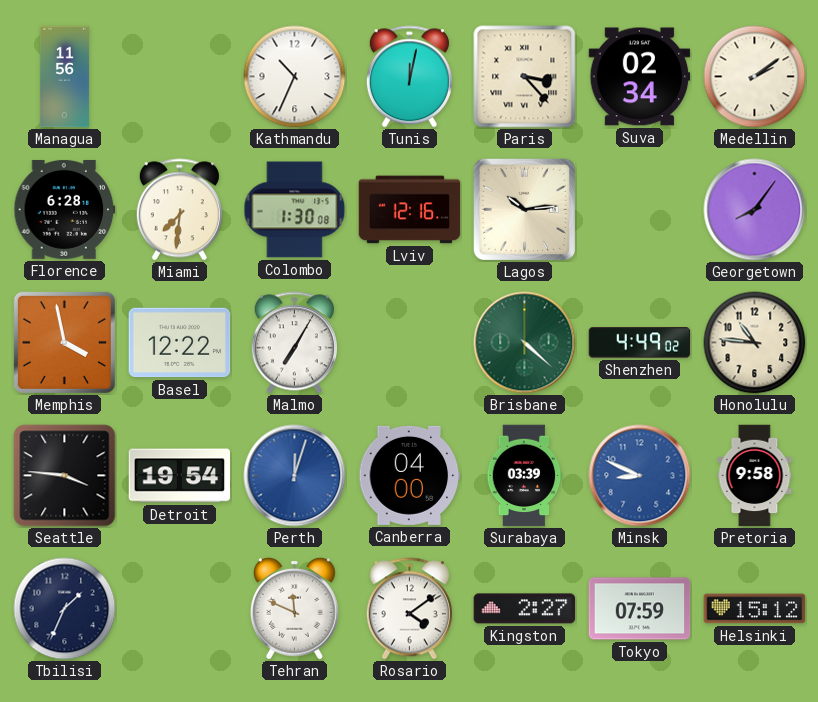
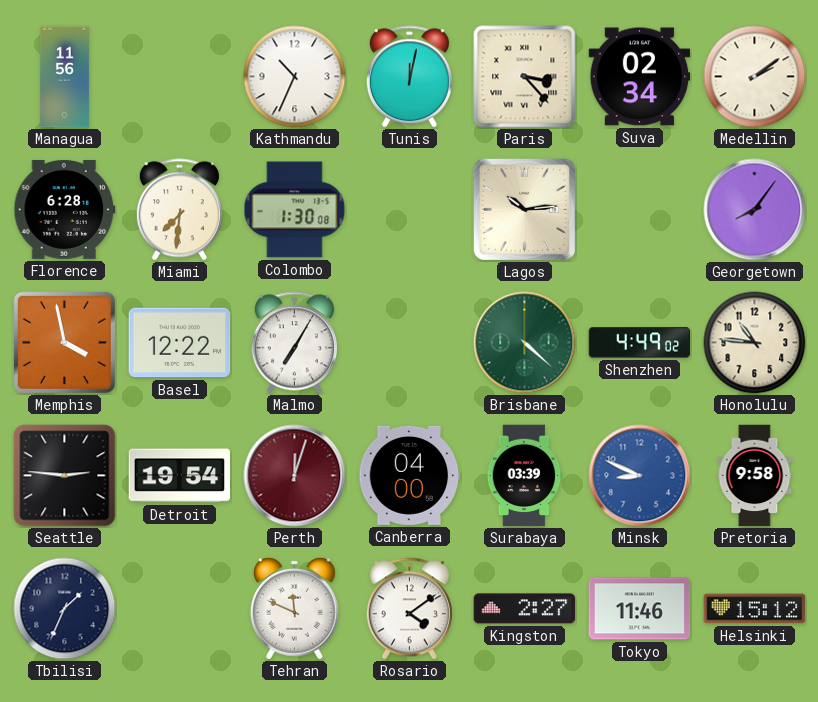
Lviv: 12:16 -> none (410, 210)
Seattle: 3:46 -> 2:46 (65, 476)
Perth dial: blue -> burgundy (295, 476)
Tokyo: 07:59 -> 11:46 (640, 609)
